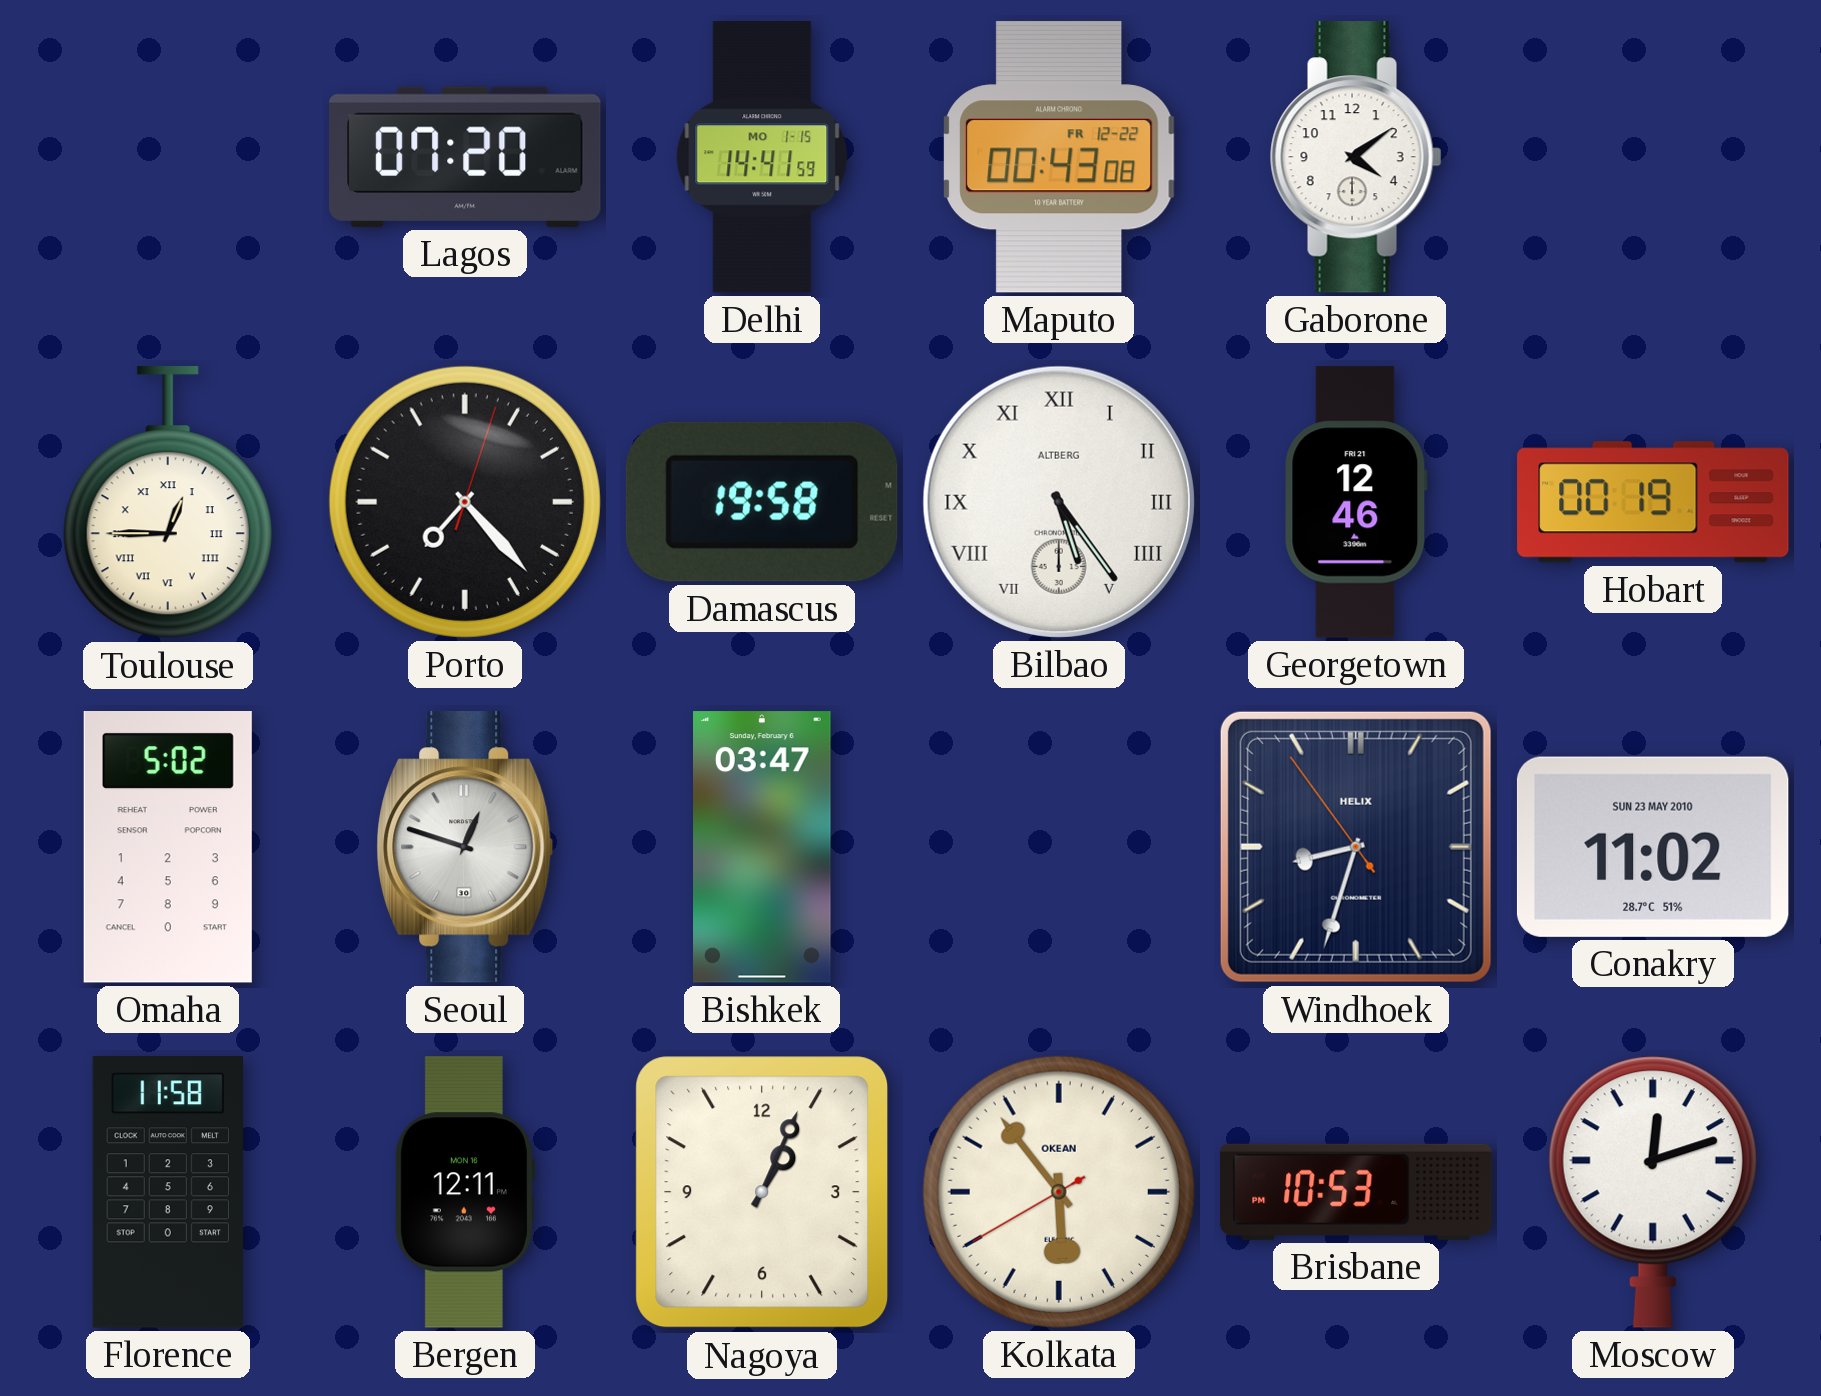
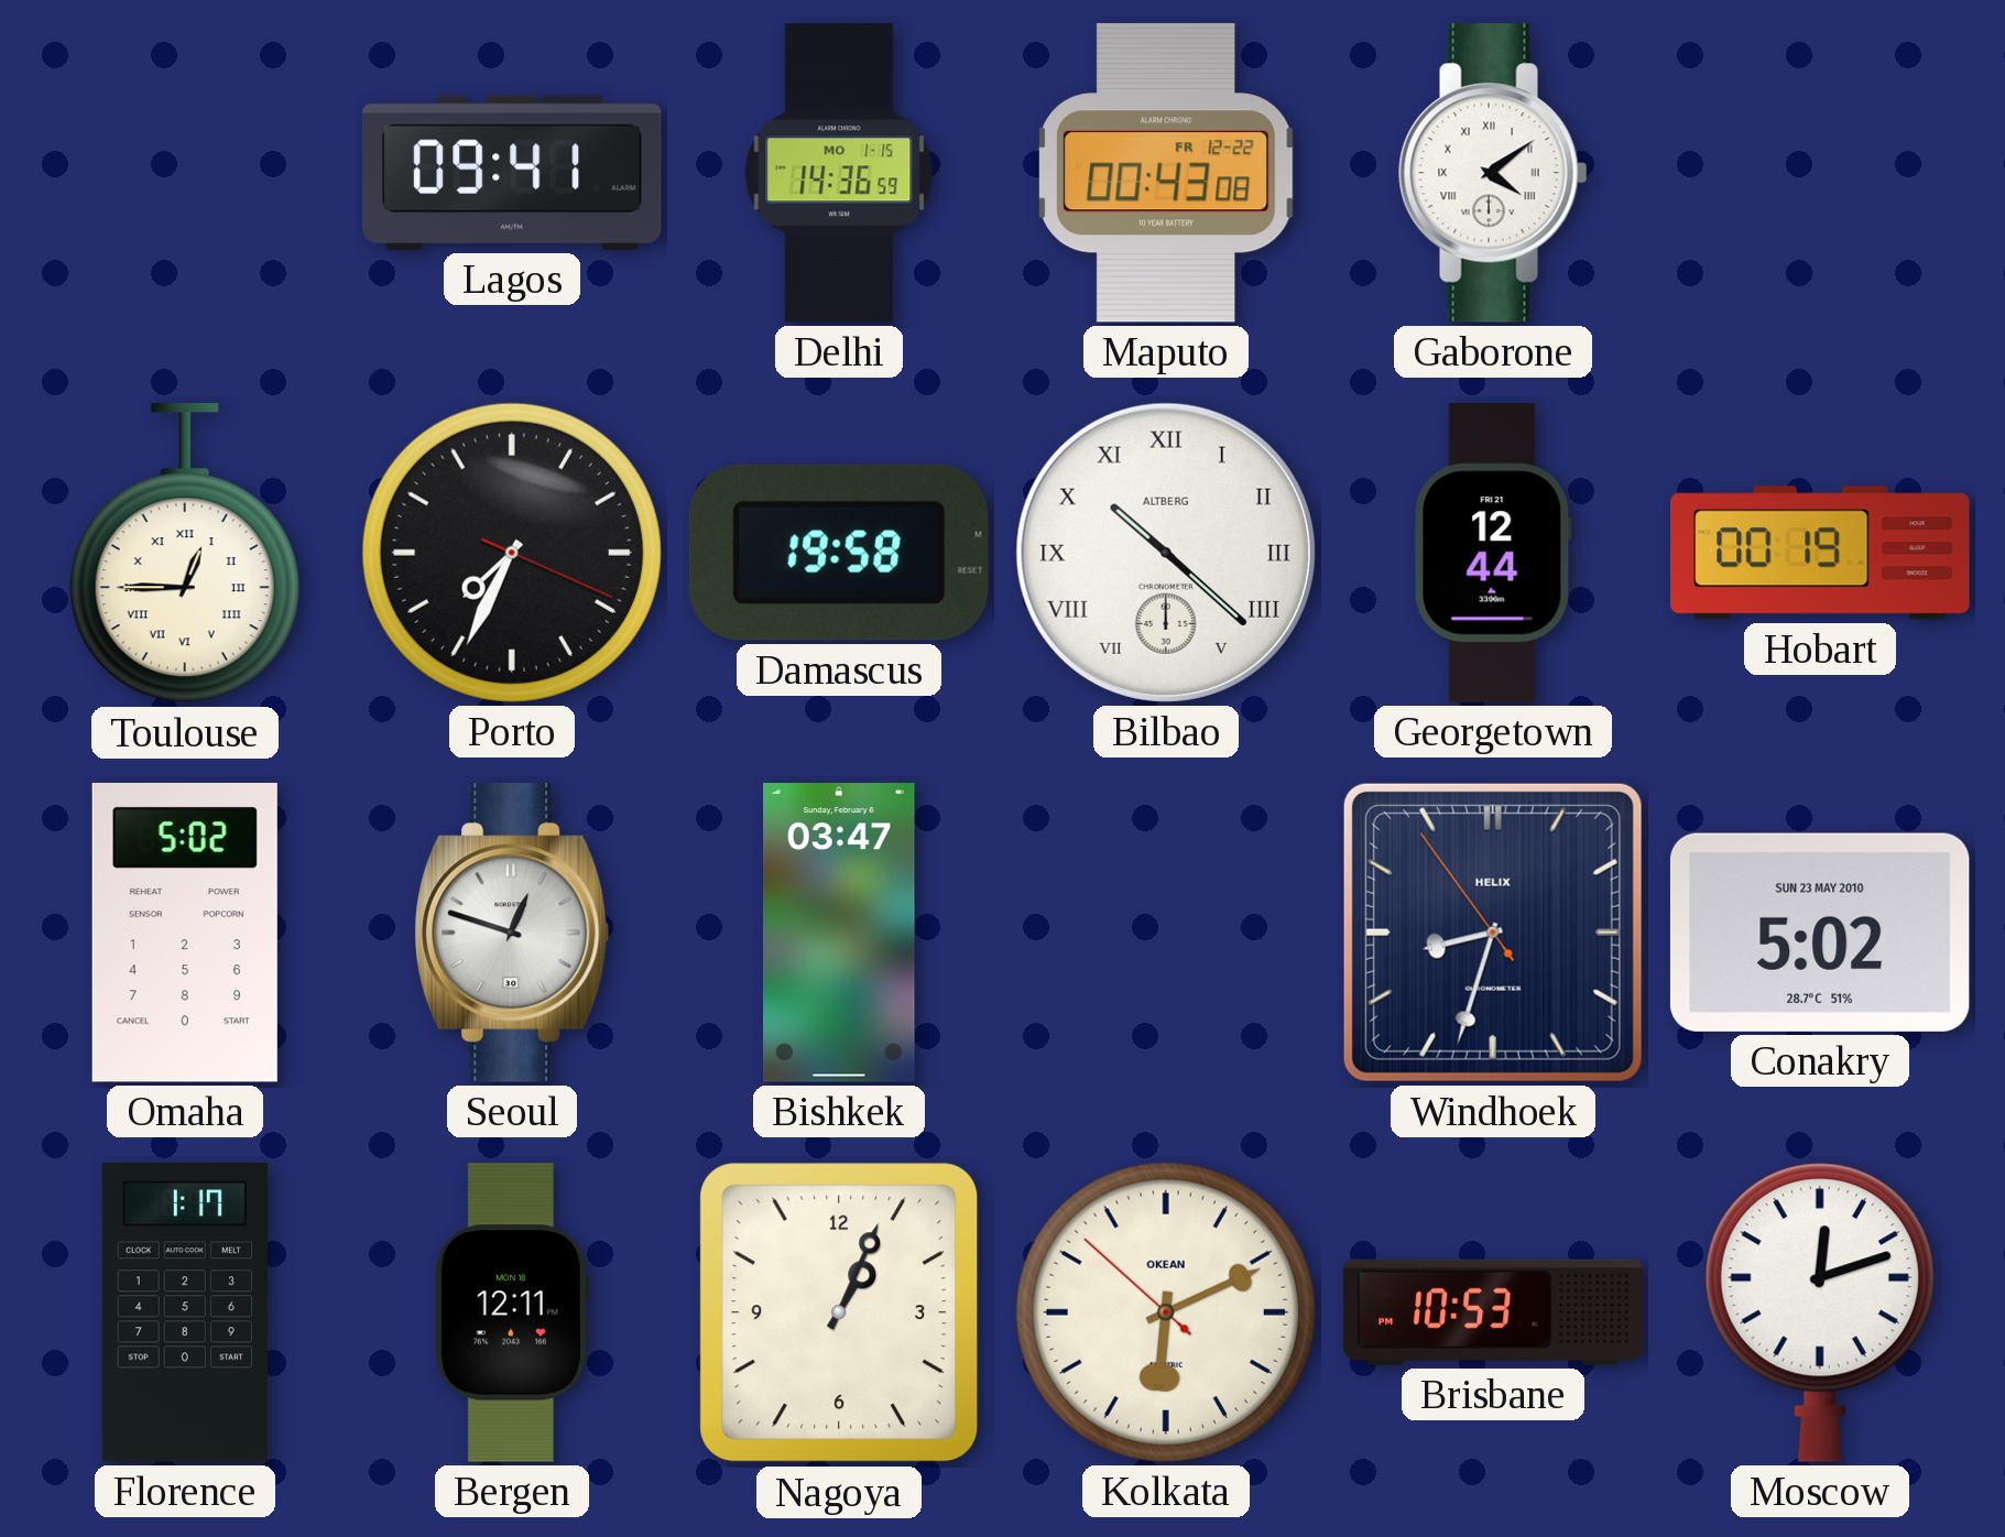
Lagos: 07:20 -> 09:41 (513, 173)
Delhi: 14:41 -> 14:36 (839, 173)
Gaborone numerals: Arabic -> Roman (1493, 174)
Porto: 7:23 -> 7:34 (512, 553)
Bilbao: 5:24 -> 10:22 (1166, 553)
Georgetown: 12:46 -> 12:44 (1493, 553)
Conakry: 11:02 -> 5:02 (1820, 933)
Florence: 11:58 -> 1:17 (185, 1312)
Kolkata: 5:53 -> 6:10 (1166, 1312)
